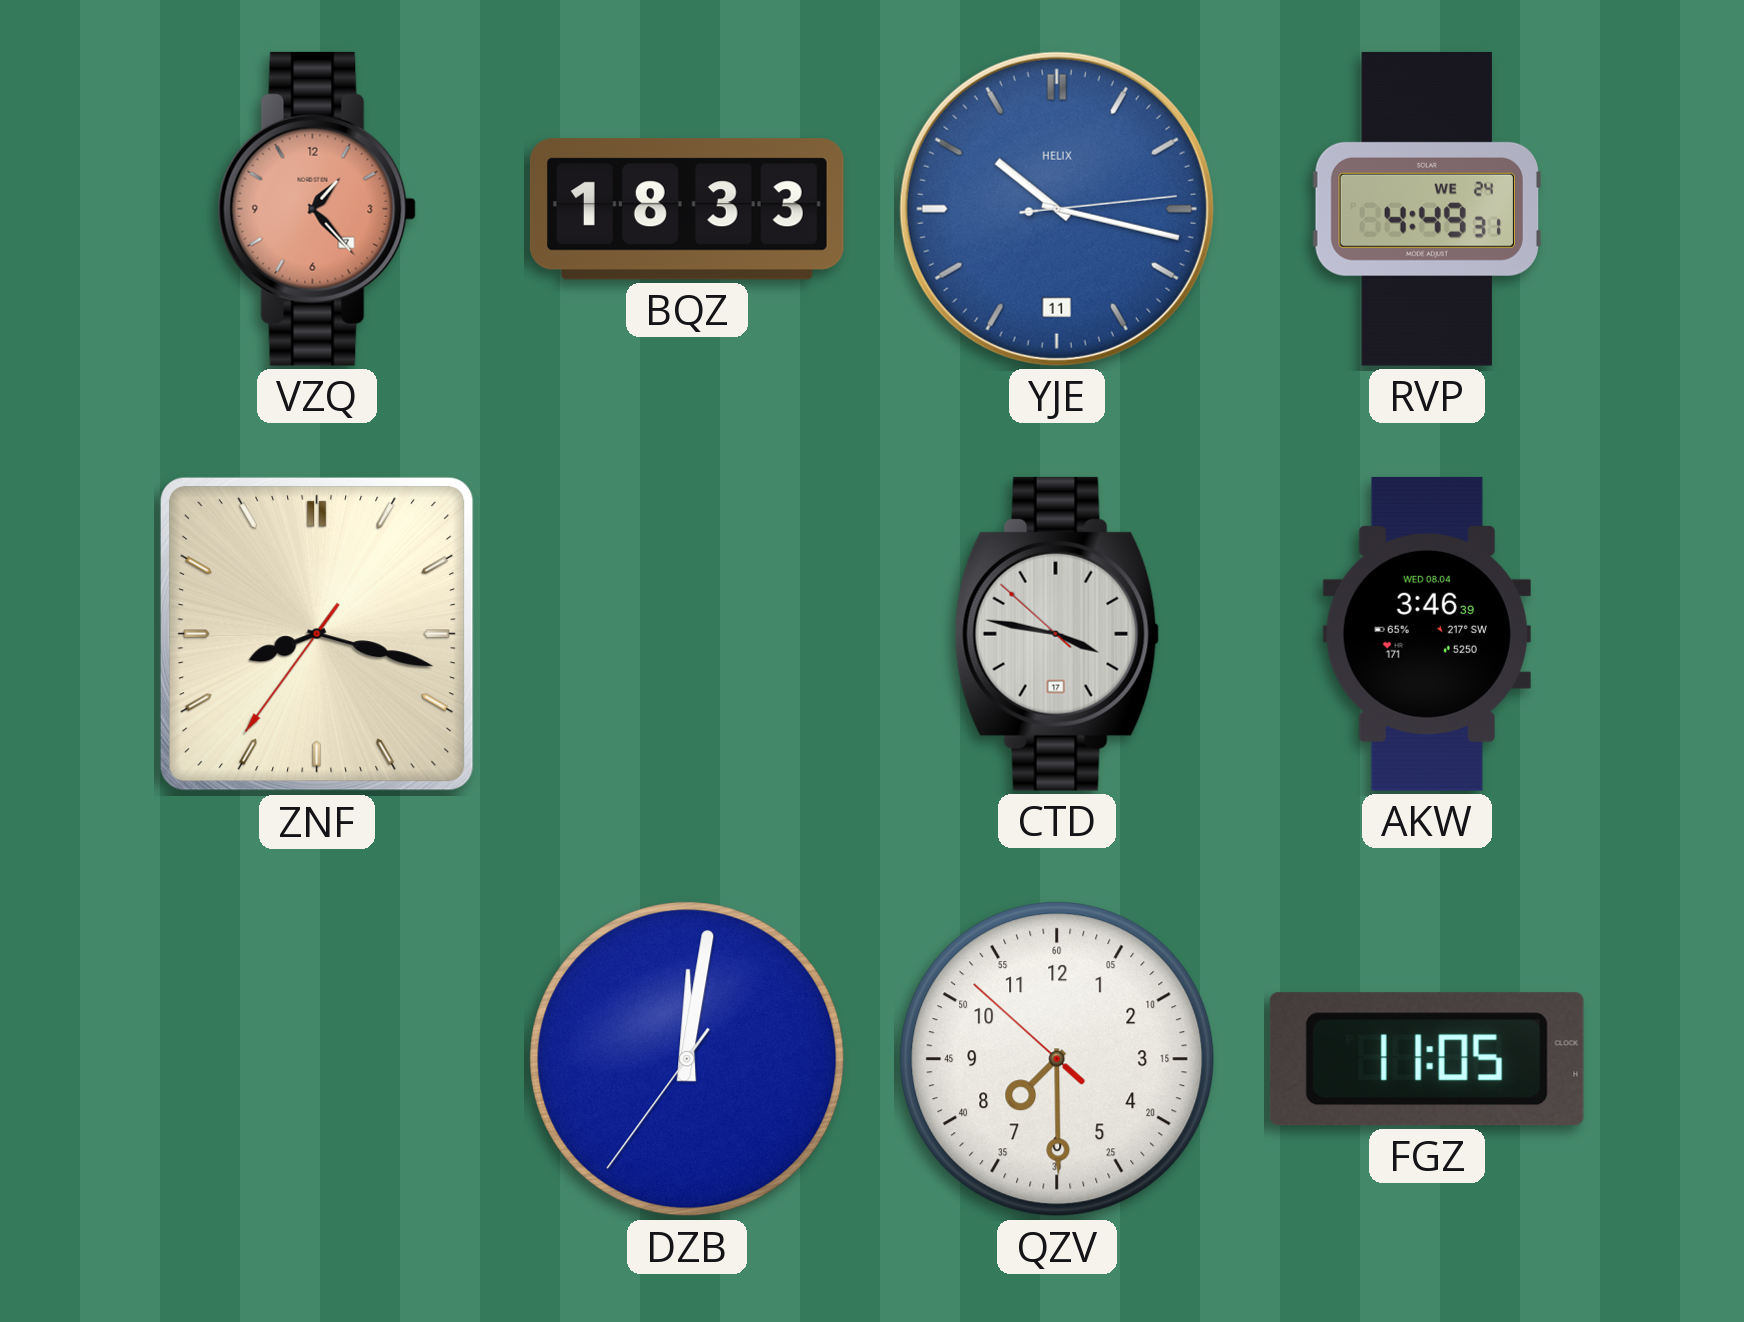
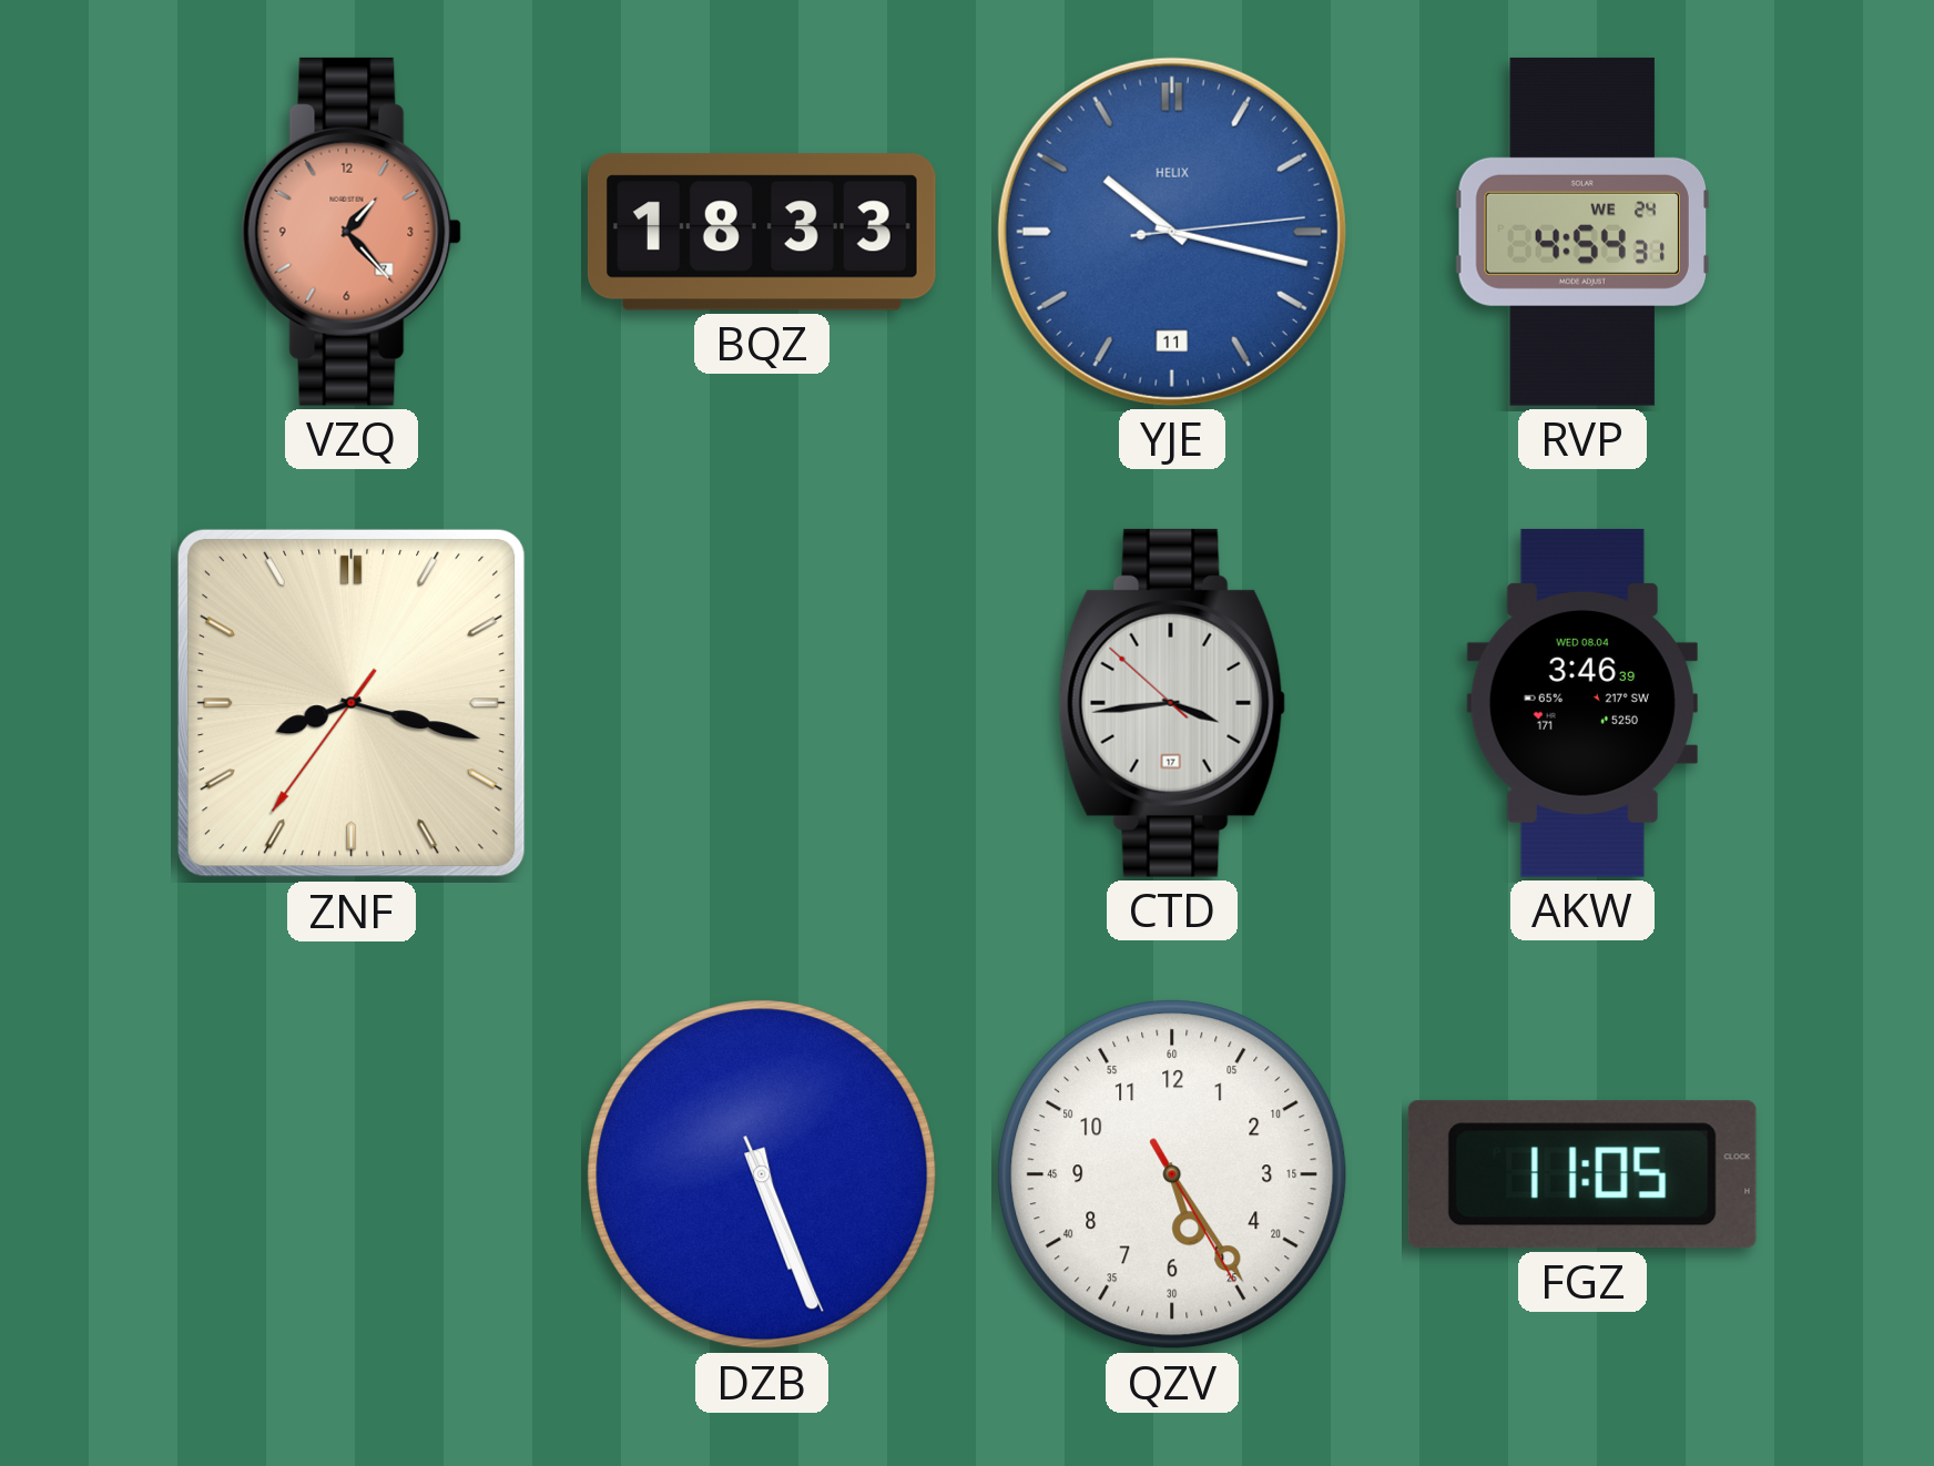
RVP: 4:49 -> 4:54 (1582, 232)
CTD: 3:46 -> 3:43 (1172, 703)
DZB: 12:01 -> 5:26 (762, 1174)
QZV: 7:29 -> 5:24 (1172, 1174)
